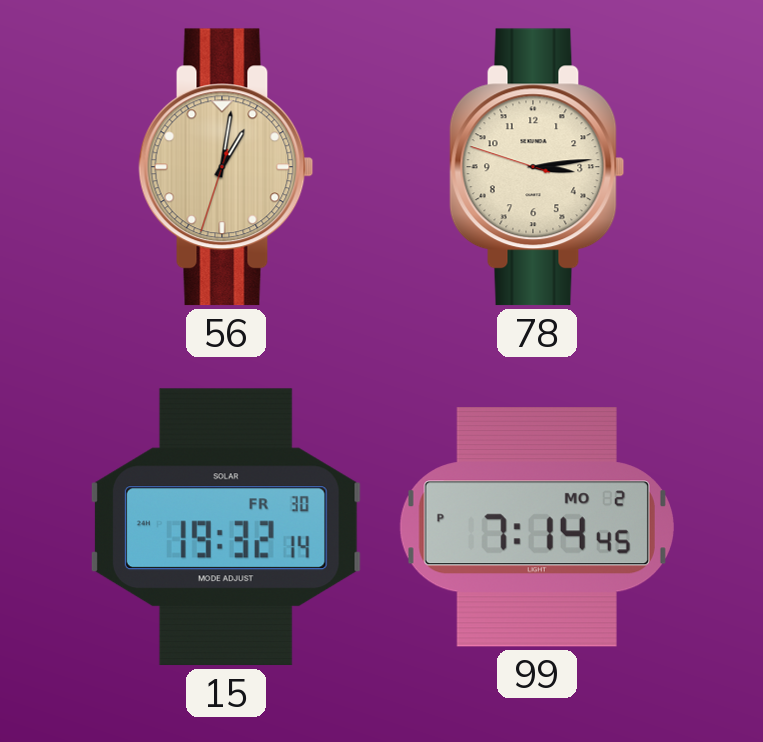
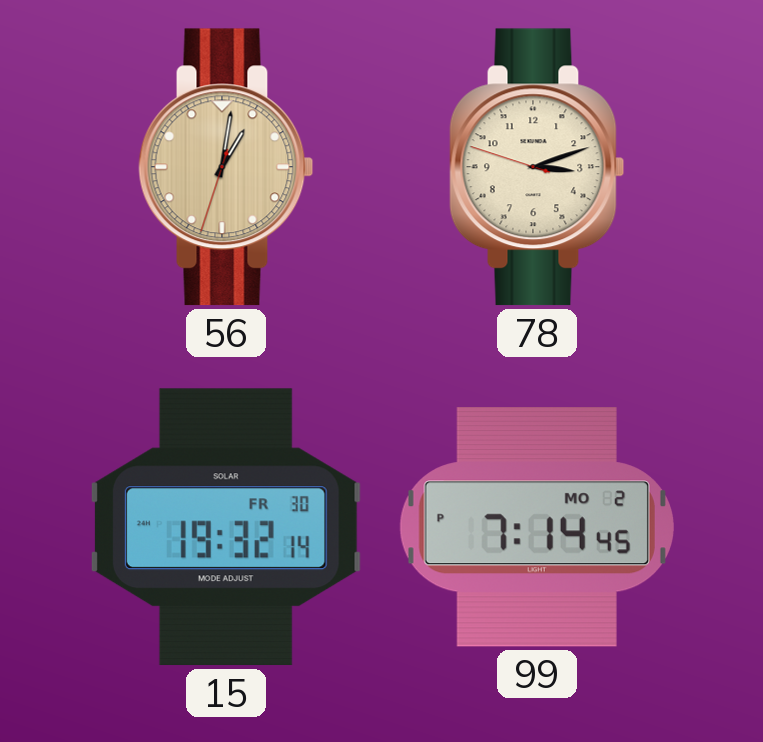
78: 3:13 -> 3:11 (537, 167)
